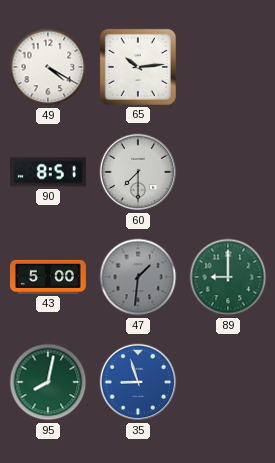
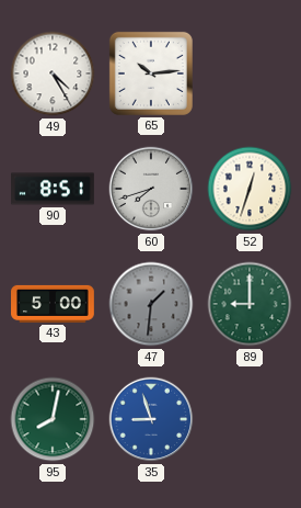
49: 4:20 -> 4:25 (53, 74)
60: 7:30 -> 7:42 (151, 189)
52: none -> 12:33 (250, 189)
